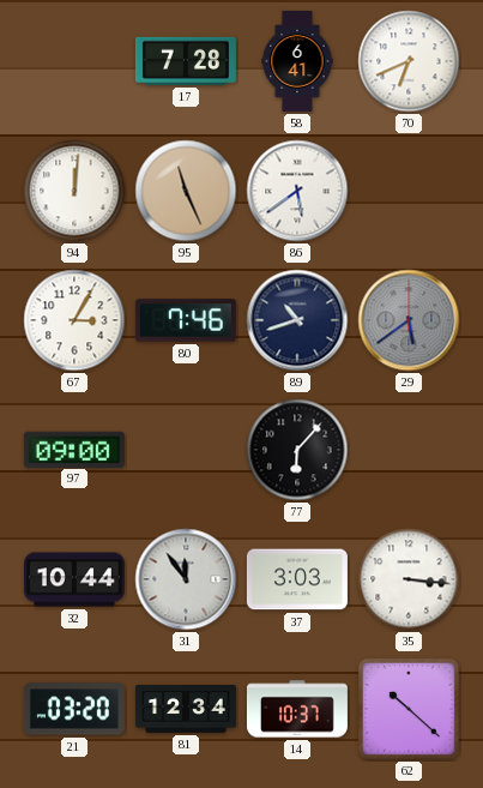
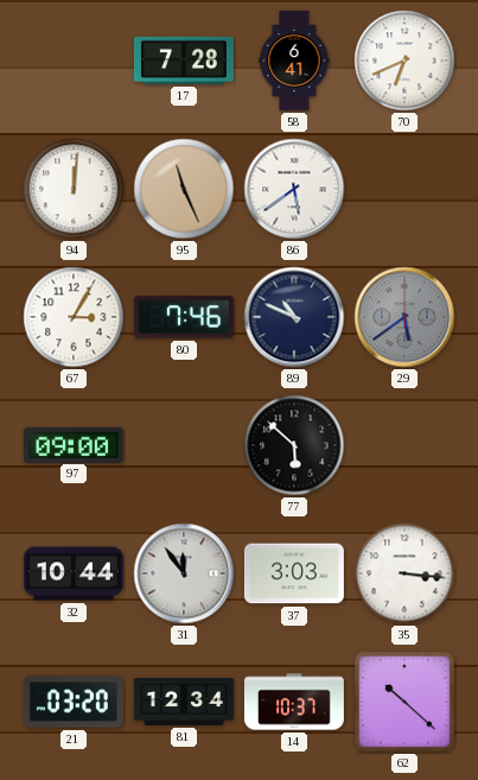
89: 10:42 -> 10:49 (294, 317)
77: 6:07 -> 5:52 (294, 445)
